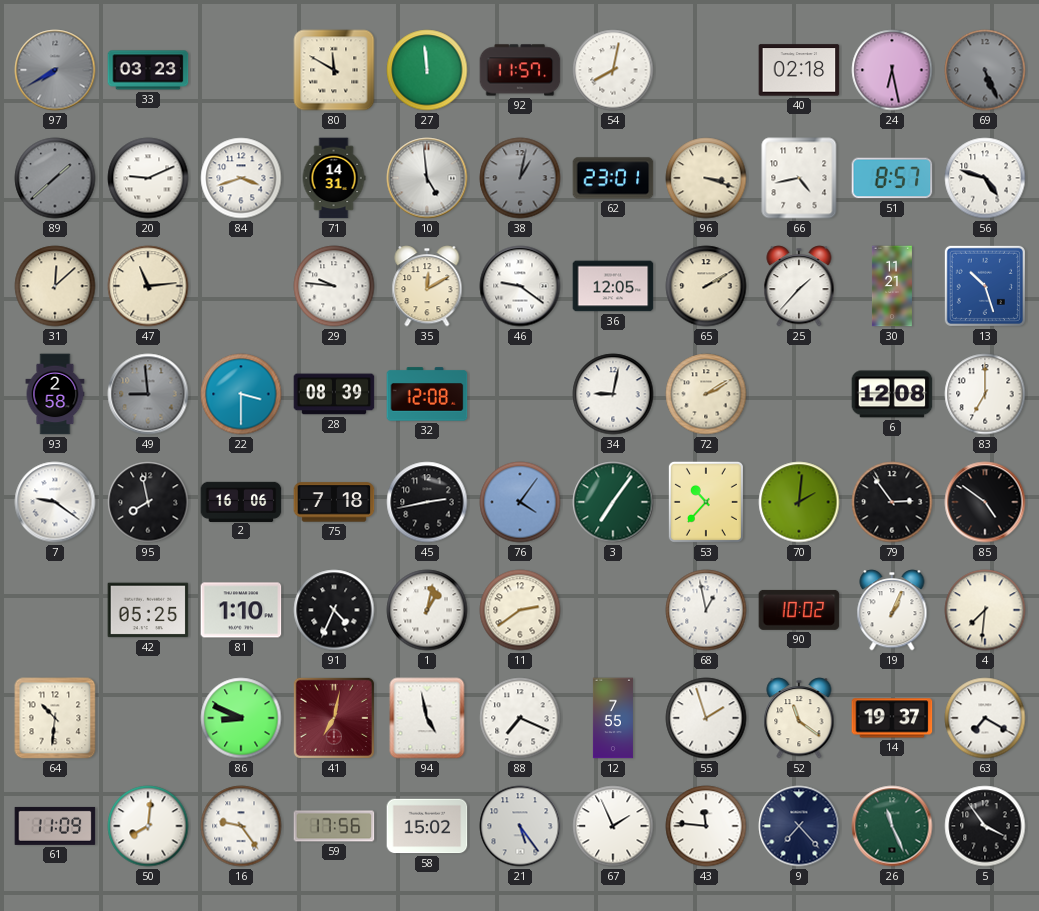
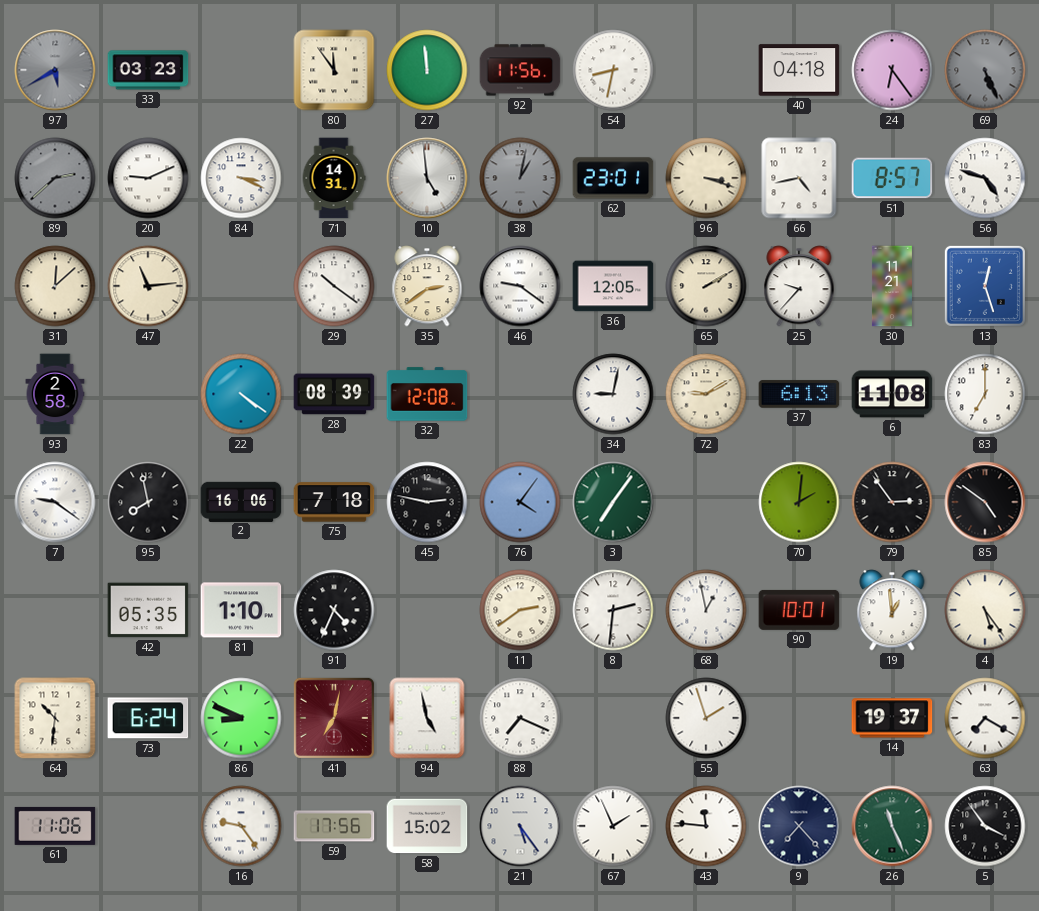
97: 7:40 -> 5:40 (55, 70)
80: 11:50 -> 11:54 (334, 70)
92: 11:57 -> 11:56 (520, 70)
54: 8:02 -> 8:32 (613, 70)
40: 02:18 -> 04:18 (799, 70)
24: 6:28 -> 6:24 (892, 70)
89: 1:38 -> 2:38 (55, 178)
84: 3:42 -> 3:19 (241, 178)
29: 9:46 -> 10:21 (334, 286)
35: 12:10 -> 2:39 (427, 286)
25: 1:37 -> 9:37 (799, 286)
13: 10:27 -> 12:27 (985, 286)
49: 8:59 -> none (148, 394)
22: 3:30 -> 4:21 (241, 394)
72: 2:10 -> 9:10 (706, 394)
37: none -> 6:13 (799, 394)
6: 12:08 -> 11:08 (892, 394)
45: 2:43 -> 2:47 (427, 502)
53: 10:37 -> none (706, 502)
42: 05:25 -> 05:35 (148, 610)
1: 1:02 -> none (427, 610)
8: none -> 2:31 (613, 610)
90: 10:02 -> 10:01 (799, 610)
19: 1:04 -> 12:59 (892, 610)
4: 7:31 -> 5:24 (985, 610)
73: none -> 6:24 (148, 718)
12: 7:55 -> none (613, 718)
52: 11:21 -> none (799, 718)
61: 11:09 -> 11:06 (55, 826)
50: 8:01 -> none (148, 826)
